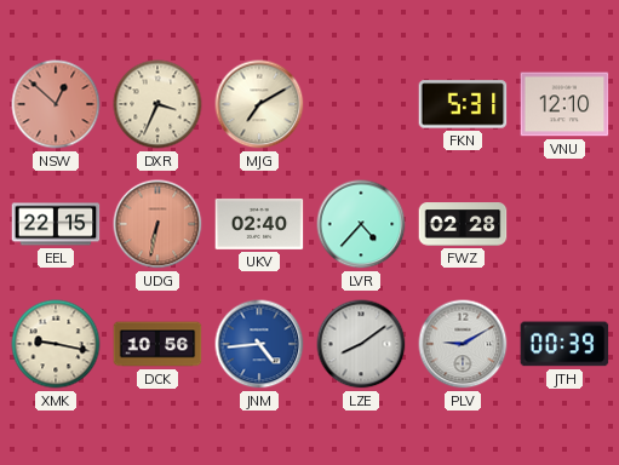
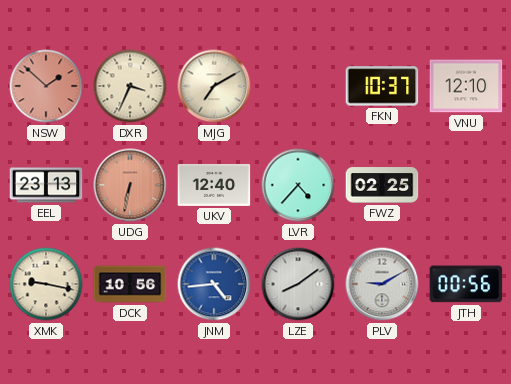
NSW: 12:52 -> 1:52 (46, 86)
FKN: 5:31 -> 10:37 (382, 86)
EEL: 22:15 -> 23:13 (46, 185)
UKV: 02:40 -> 12:40 (214, 185)
FWZ: 02:28 -> 02:25 (382, 185)
JTH: 00:39 -> 00:56 (466, 284)
